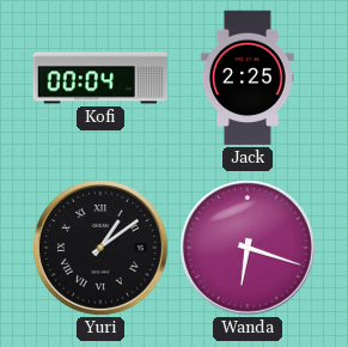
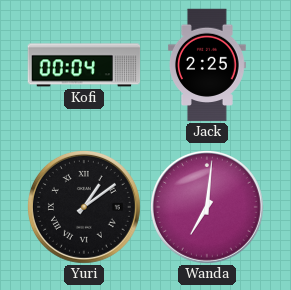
Wanda: 6:18 -> 7:01 (207, 207)
